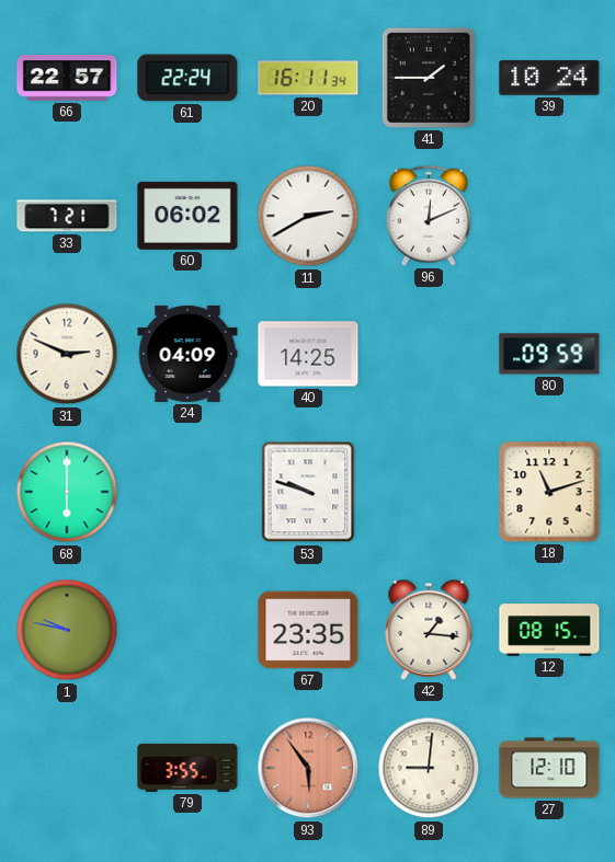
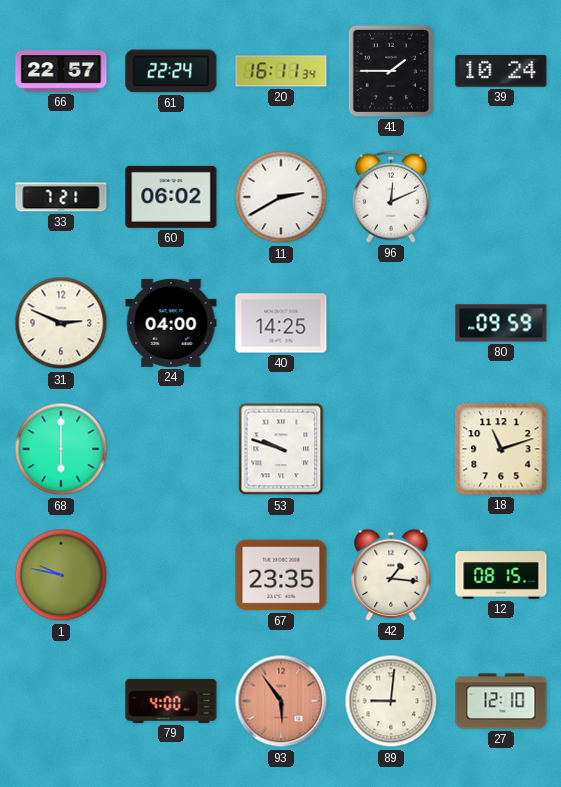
24: 04:09 -> 04:00 (171, 323)
79: 3:55 -> 4:00 (171, 701)
